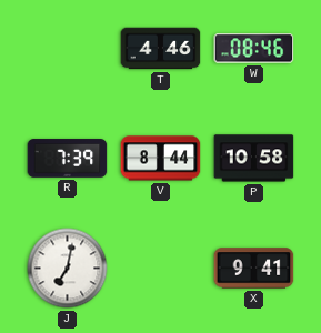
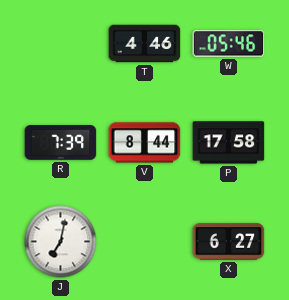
W: 08:46 -> 05:46 (229, 44)
P: 10:58 -> 17:58 (229, 143)
X: 9:41 -> 6:27 (229, 242)
